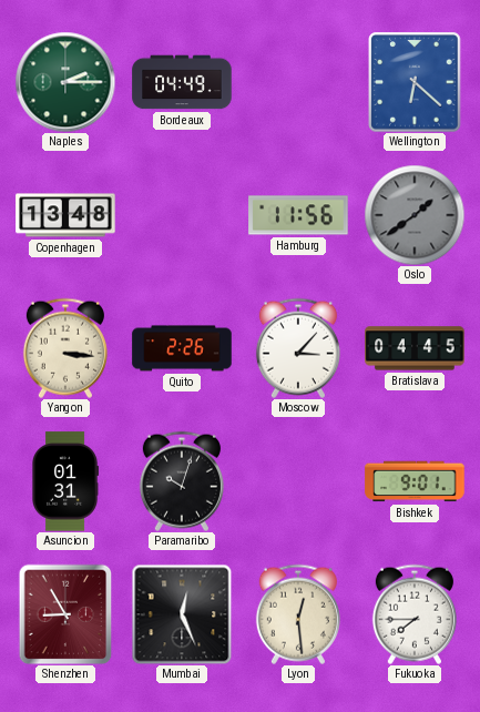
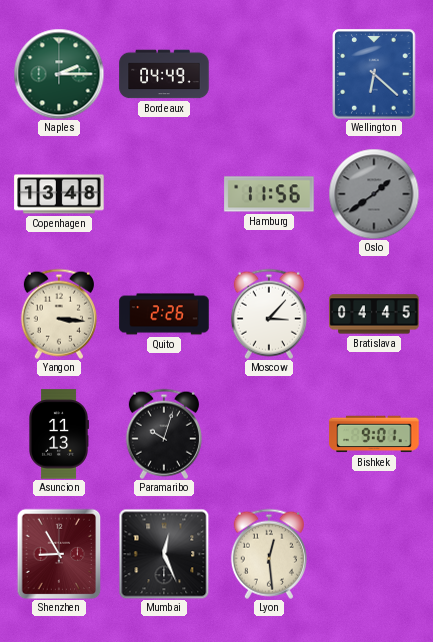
Asuncion: 01:31 -> 11:13 (59, 434)
Fukuoka: 7:45 -> none (415, 614)
